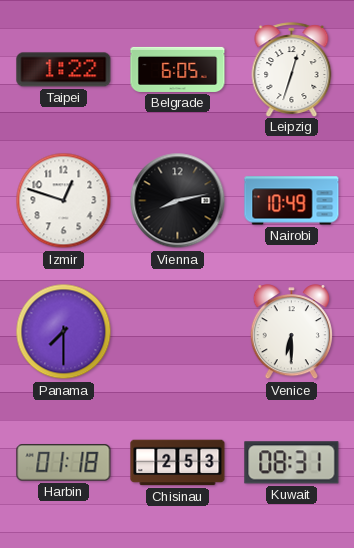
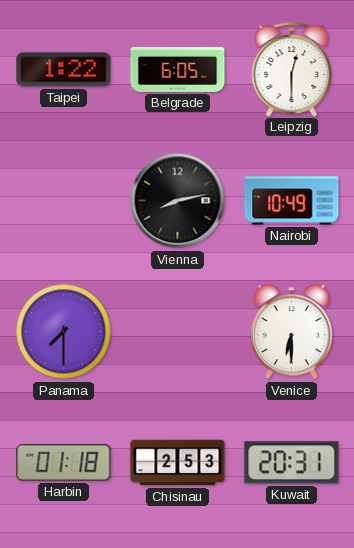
Leipzig: 12:33 -> 12:30 (292, 69)
Izmir: 12:48 -> none (64, 201)
Kuwait: 08:31 -> 20:31 (292, 463)
